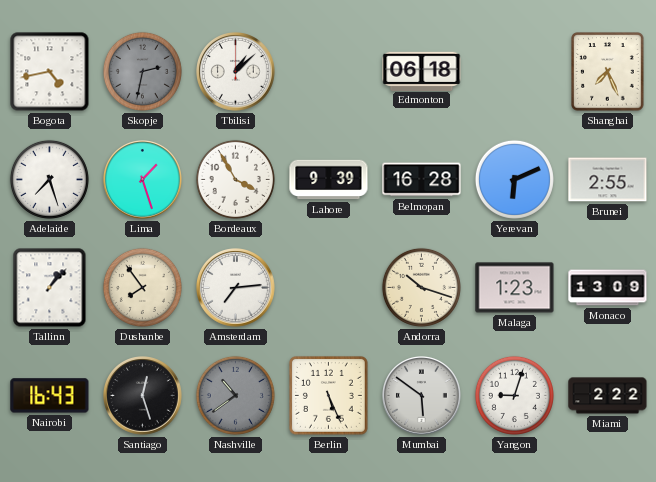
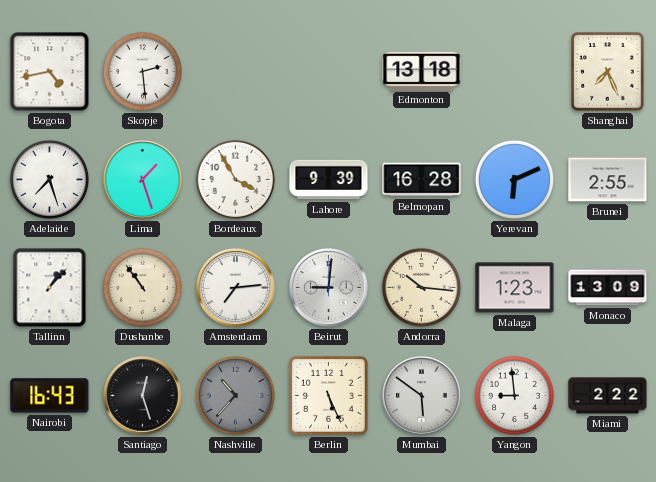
Skopje: 2:32 -> 2:29 (142, 71)
Skopje dial: grey -> white (142, 71)
Tbilisi: 1:08 -> none (236, 72)
Edmonton: 06:18 -> 13:18 (422, 71)
Dushanbe: 7:54 -> 10:54 (142, 287)
Beirut: none -> 9:01 (329, 288)
Andorra: 10:18 -> 10:16 (421, 287)
Nashville: 10:39 -> 10:37 (235, 395)
Yangon: 9:03 -> 8:59 (514, 395)
